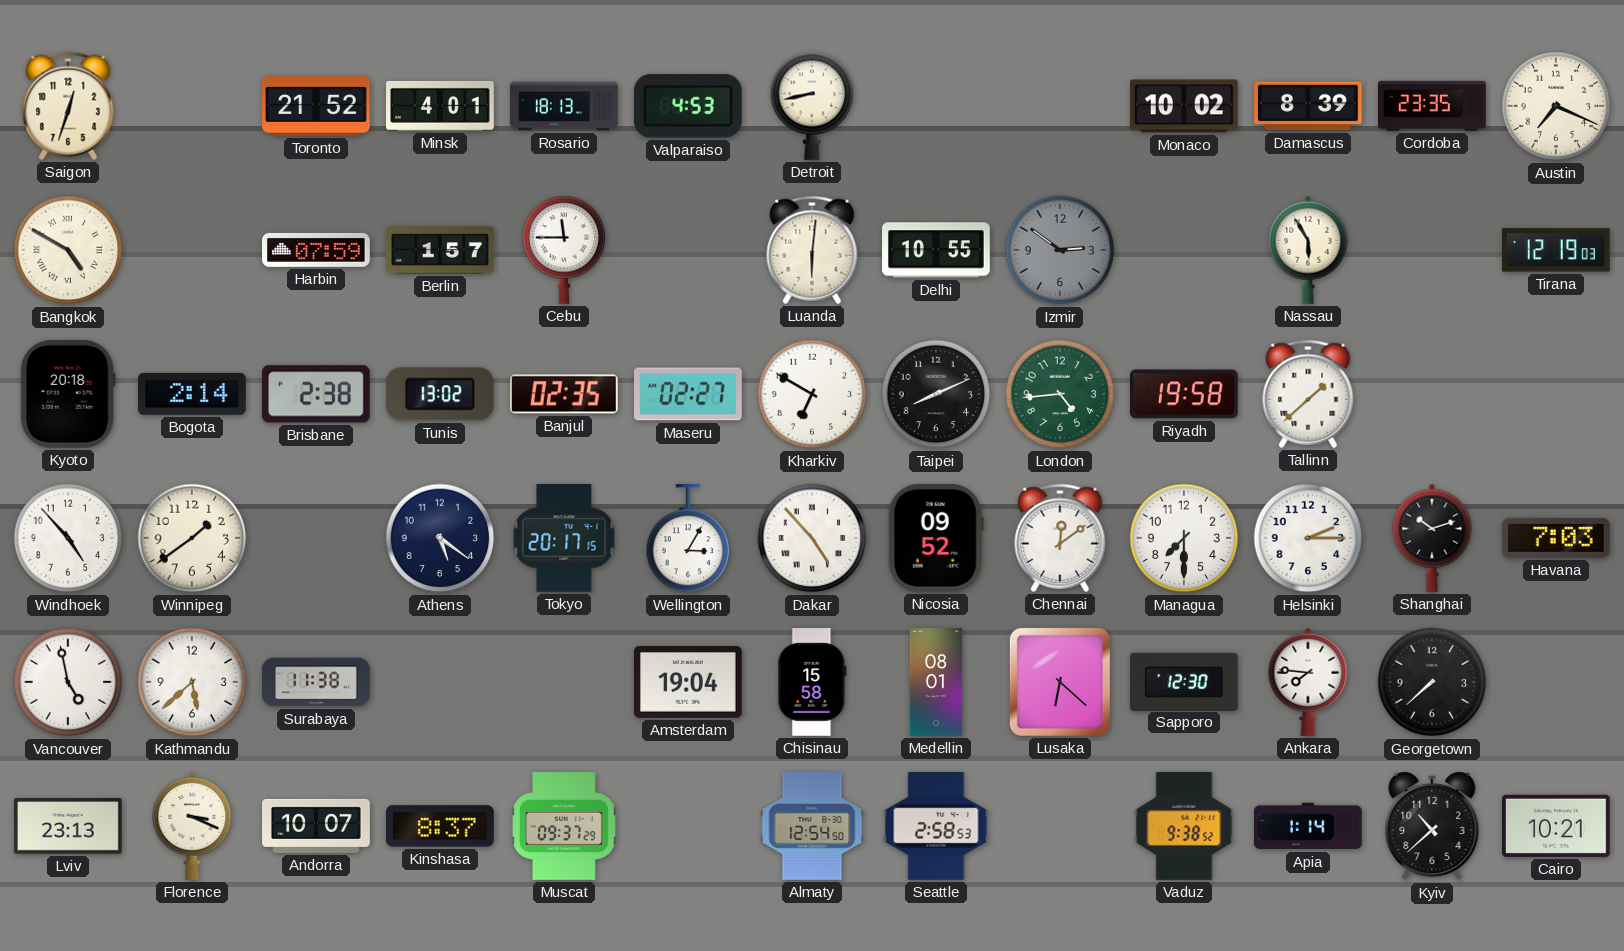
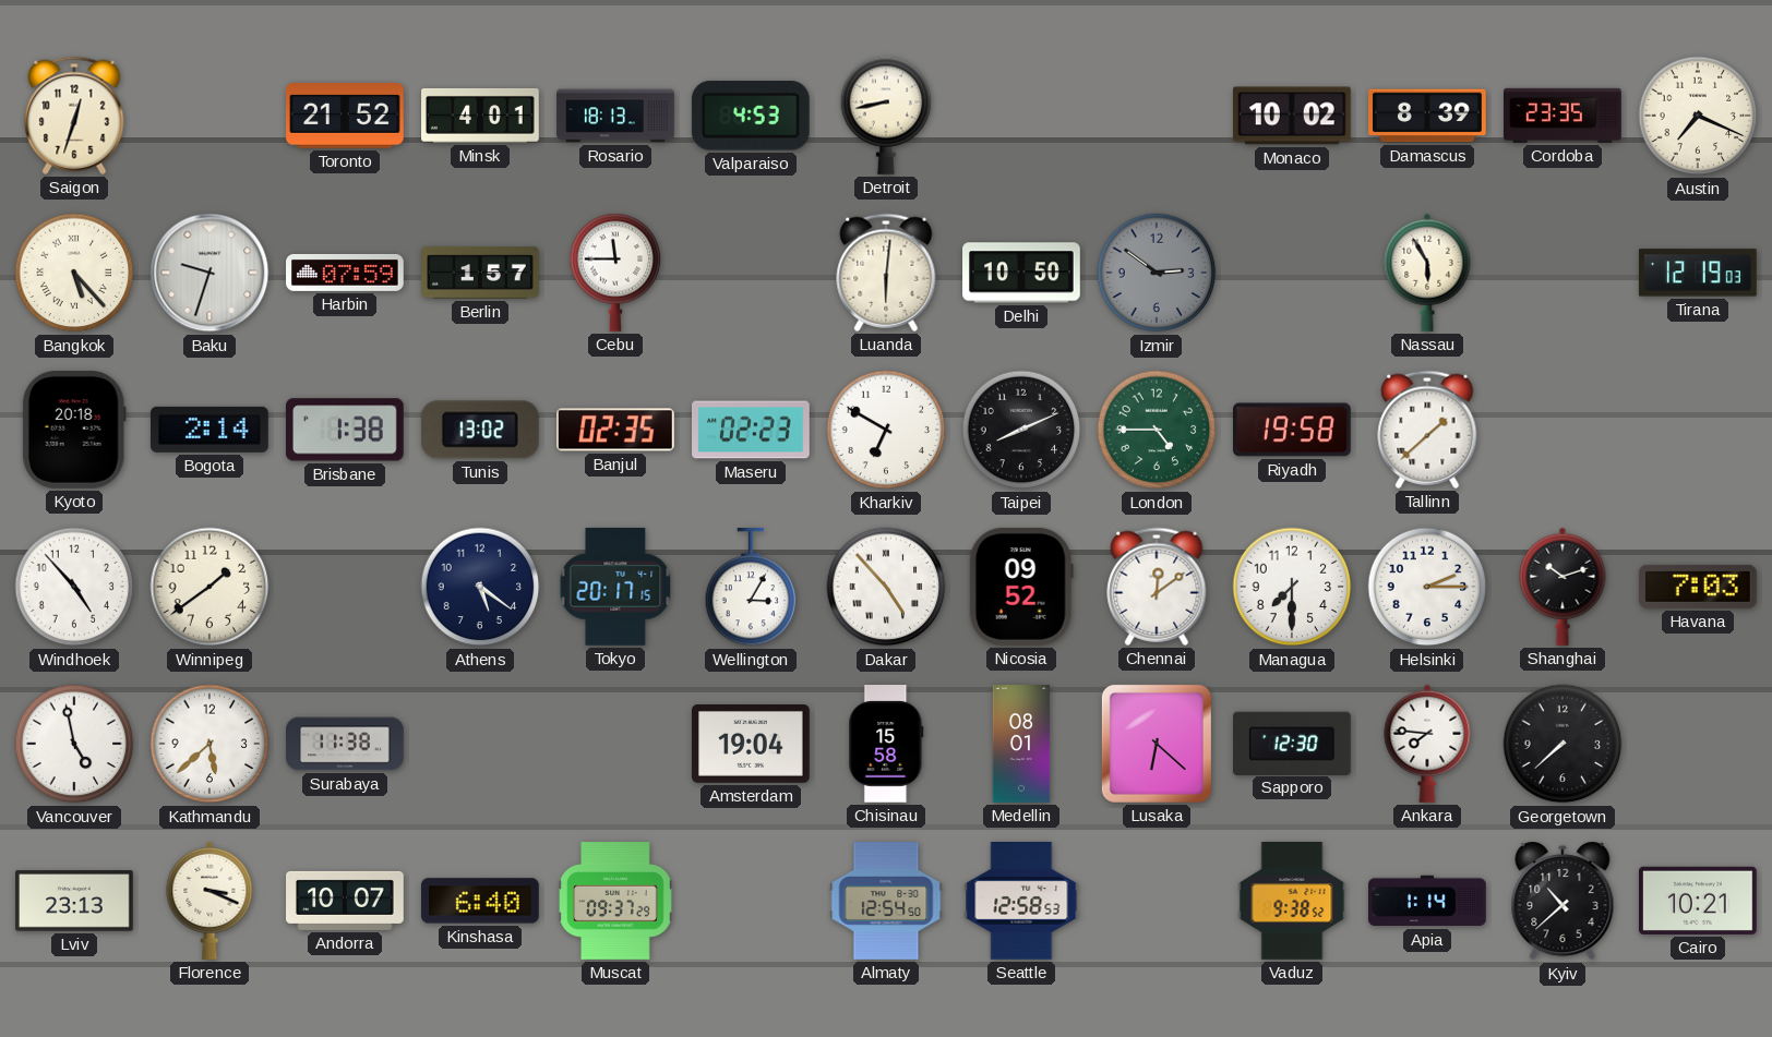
Bangkok: 4:50 -> 5:23 (74, 273)
Baku: none -> 9:33 (209, 273)
Delhi: 10:55 -> 10:50 (1021, 273)
Brisbane: 2:38 -> 1:38 (345, 430)
Maseru: 02:27 -> 02:23 (752, 430)
London: 4:44 -> 4:45 (1157, 430)
Kinshasa: 8:37 -> 6:40 (481, 901)
Seattle: 2:58 -> 12:58 (1021, 902)
